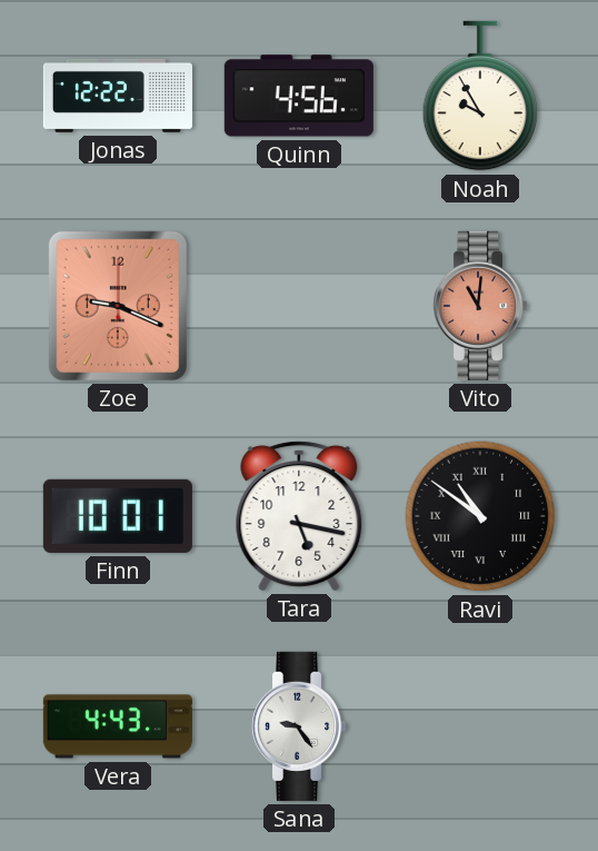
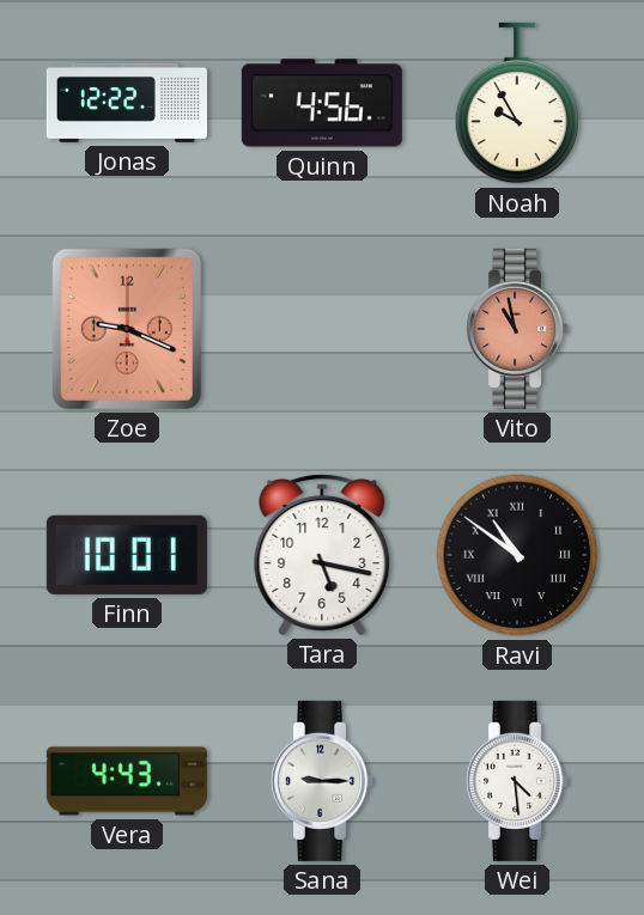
Vito: 11:01 -> 10:58 (518, 329)
Sana: 9:24 -> 9:15 (323, 781)
Wei: none -> 4:29 (518, 781)
